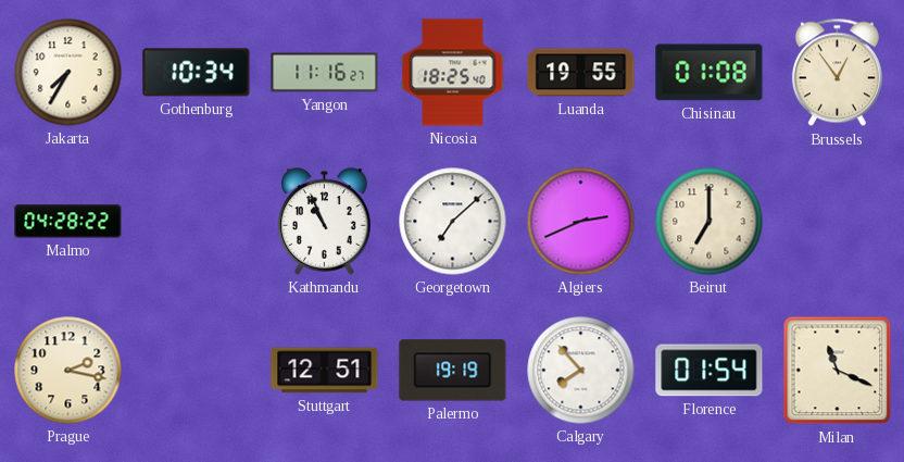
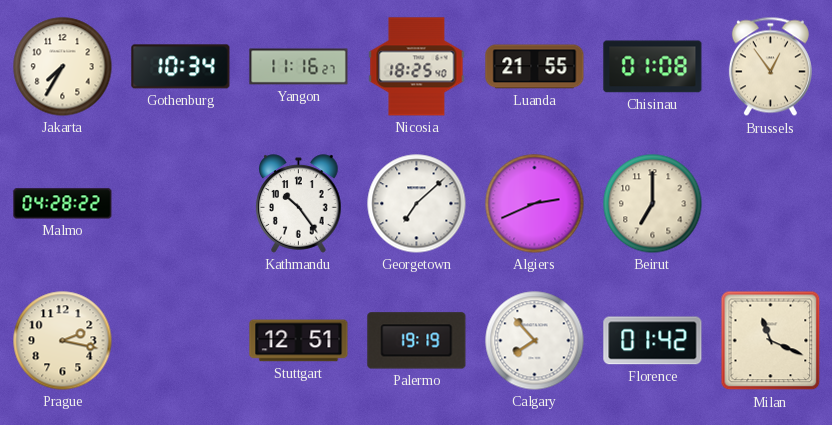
Luanda: 19:55 -> 21:55 (535, 67)
Kathmandu: 10:56 -> 10:24 (299, 204)
Florence: 01:54 -> 01:42 (653, 341)
